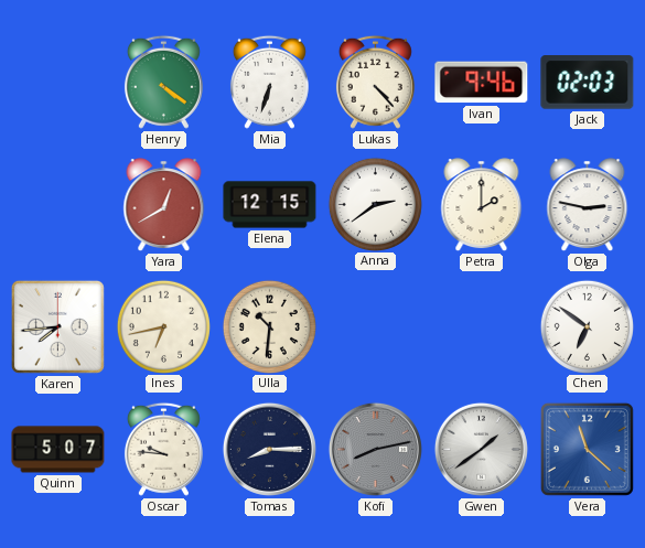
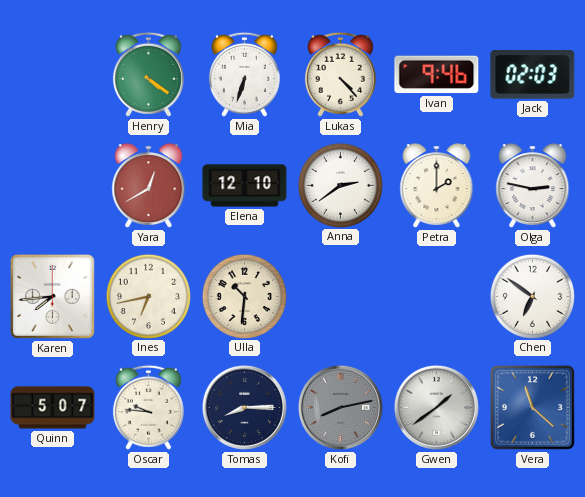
Elena: 12:15 -> 12:10 (245, 186)
